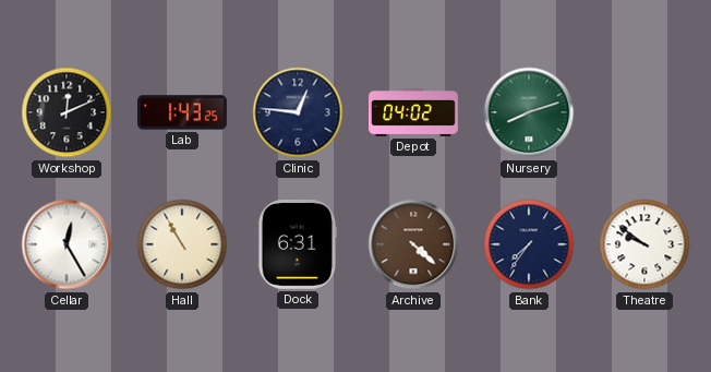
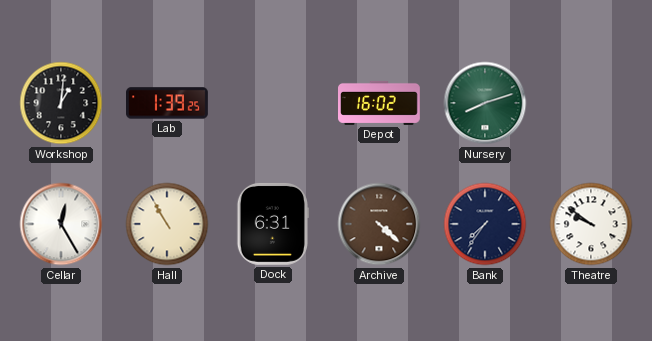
Workshop: 12:11 -> 1:01 (61, 103)
Lab: 1:43 -> 1:39 (168, 103)
Clinic: 12:46 -> none (298, 112)
Depot: 04:02 -> 16:02 (380, 103)
